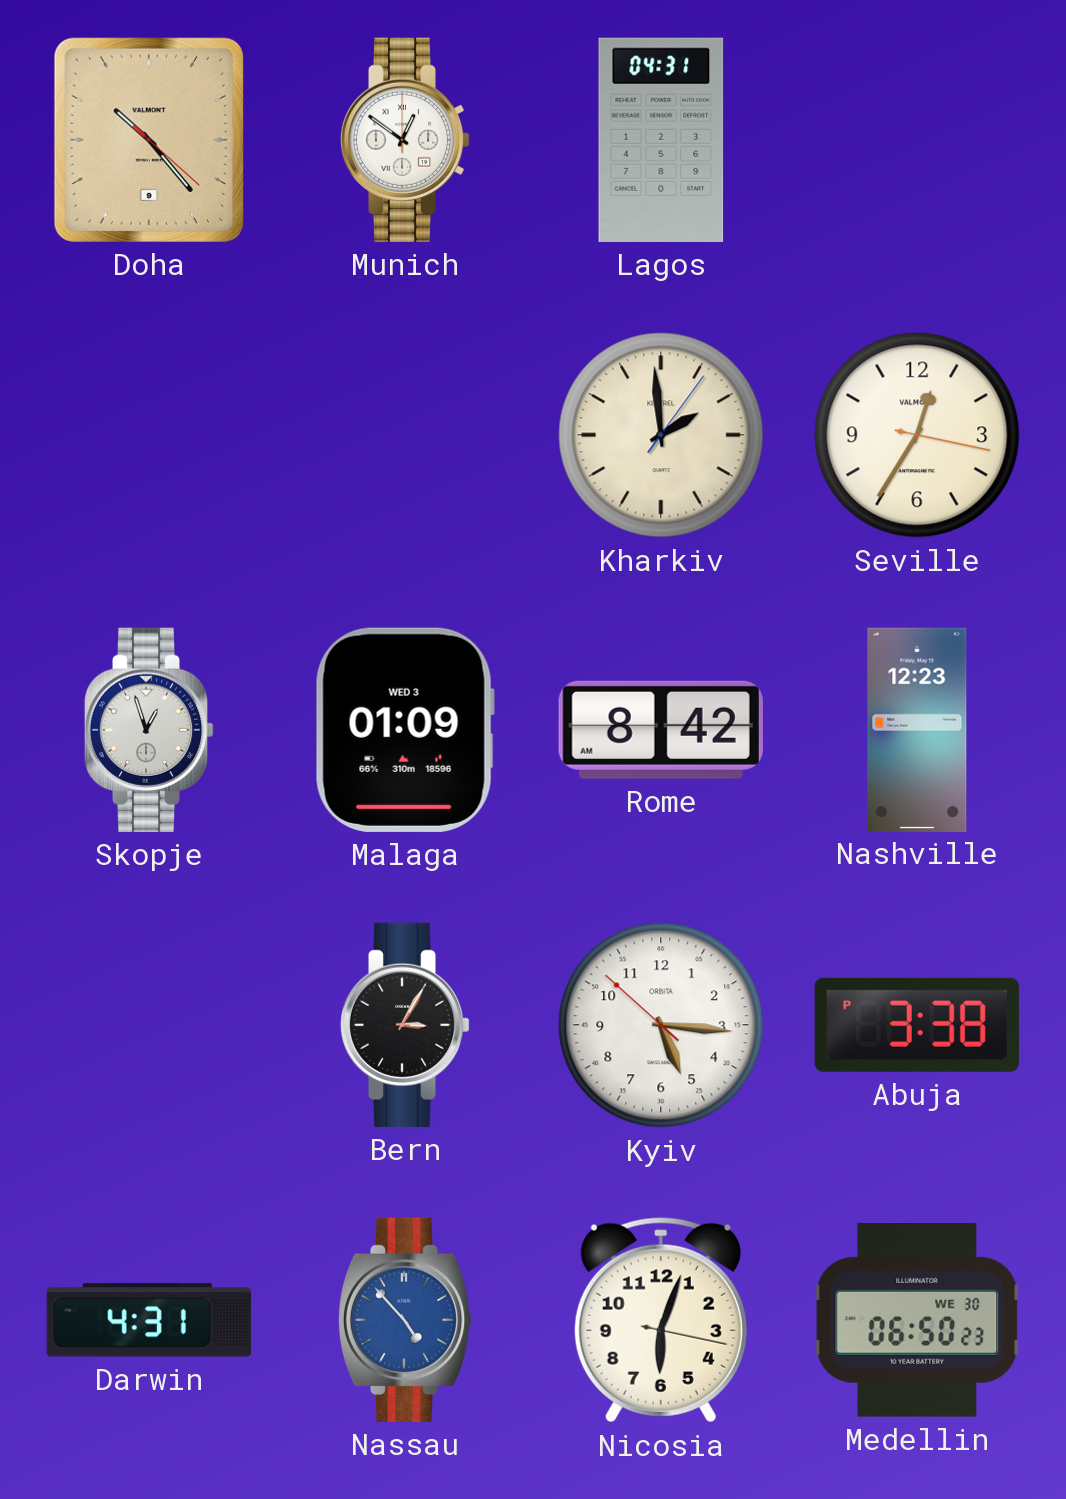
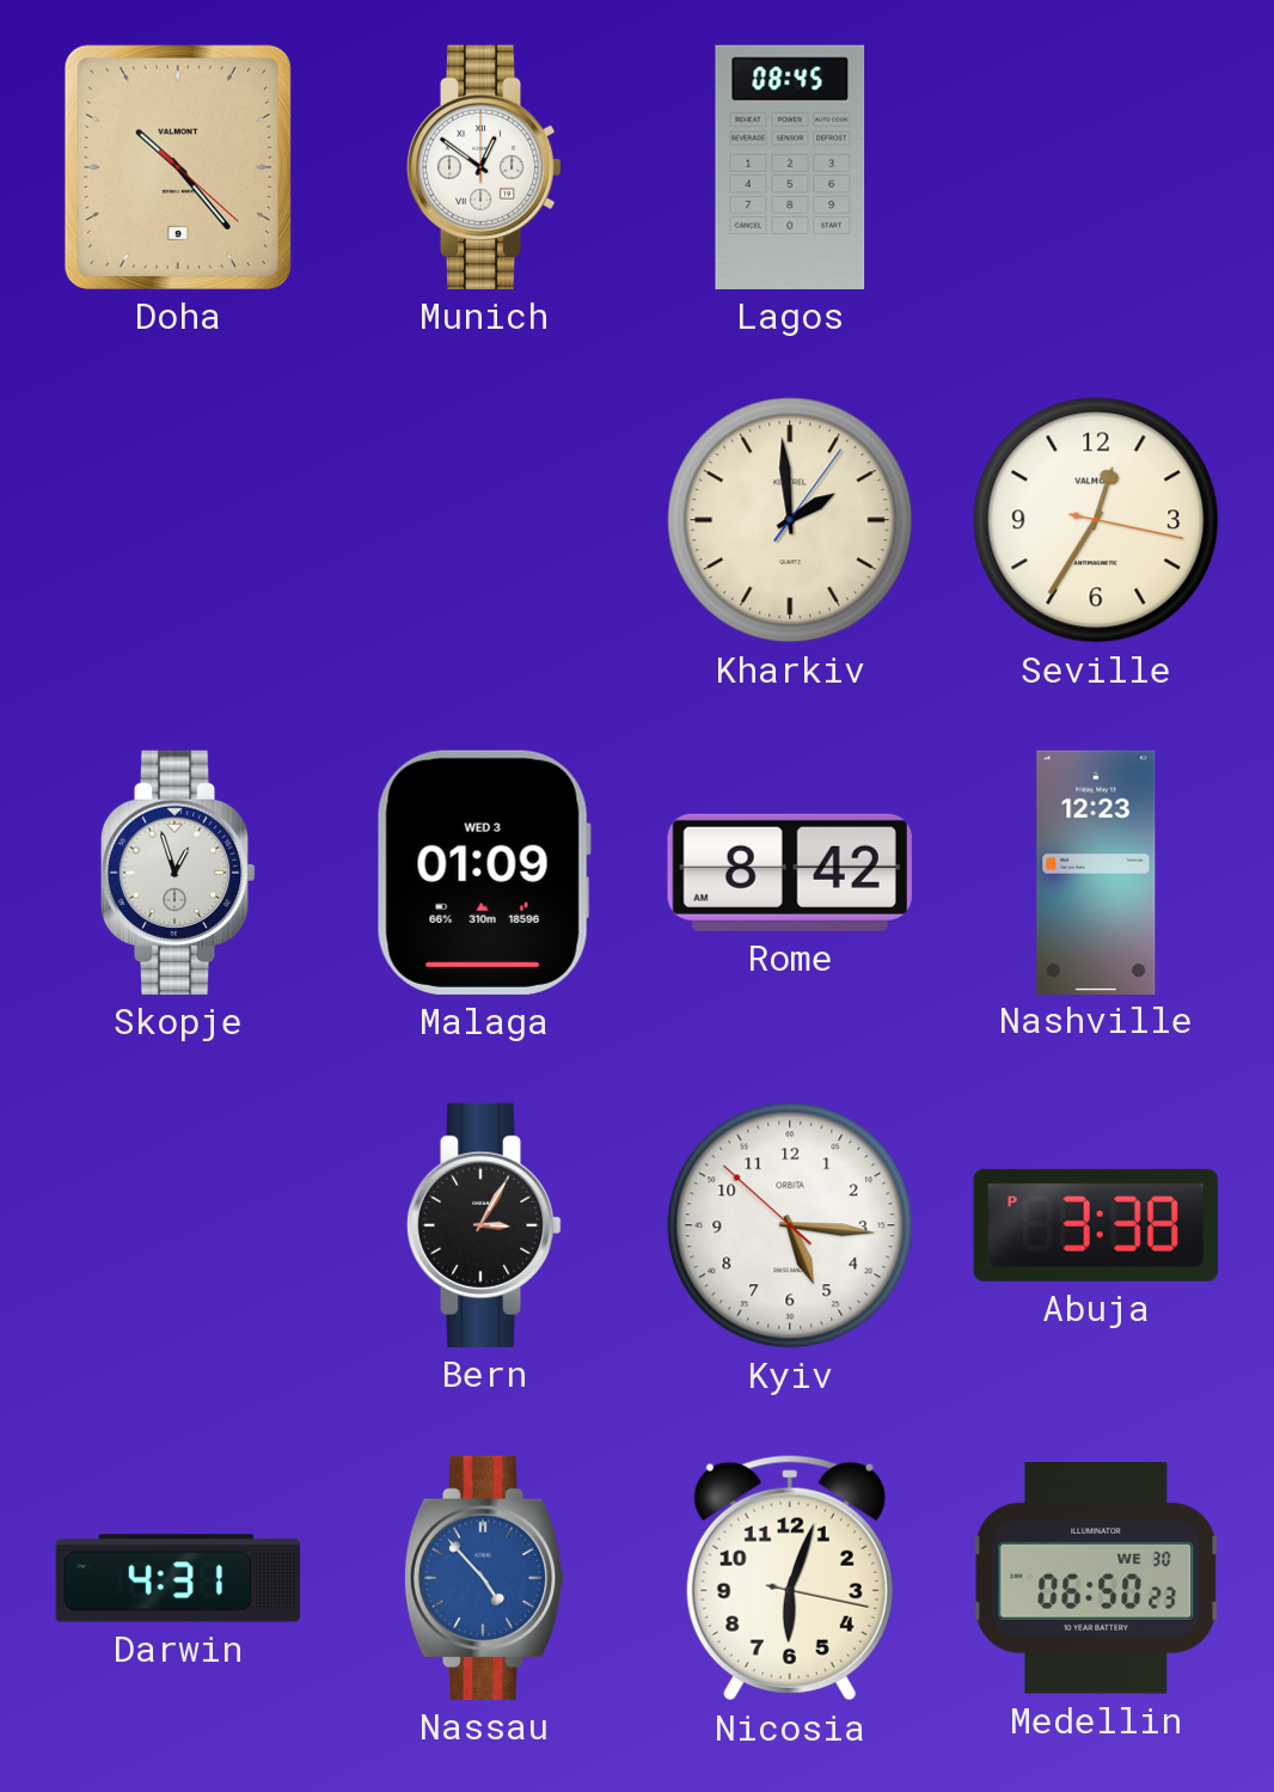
Lagos: 04:31 -> 08:45 (790, 167)
